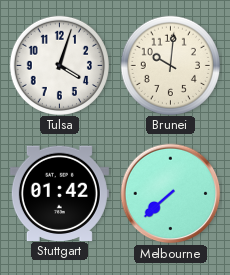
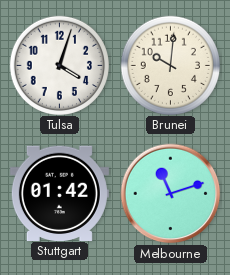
Melbourne: 7:38 -> 11:12 (171, 194)
